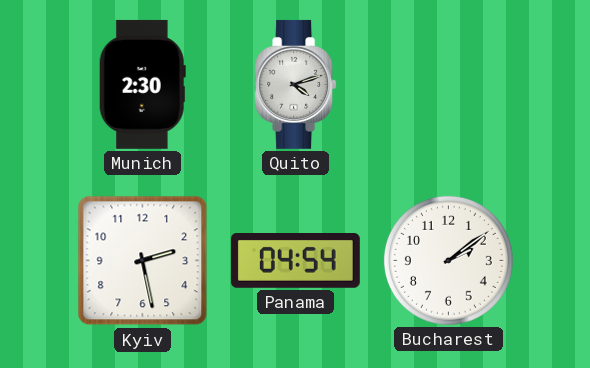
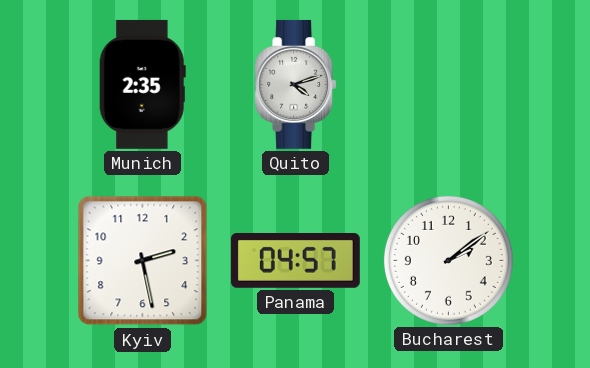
Munich: 2:30 -> 2:35 (142, 84)
Panama: 04:54 -> 04:57 (295, 261)
